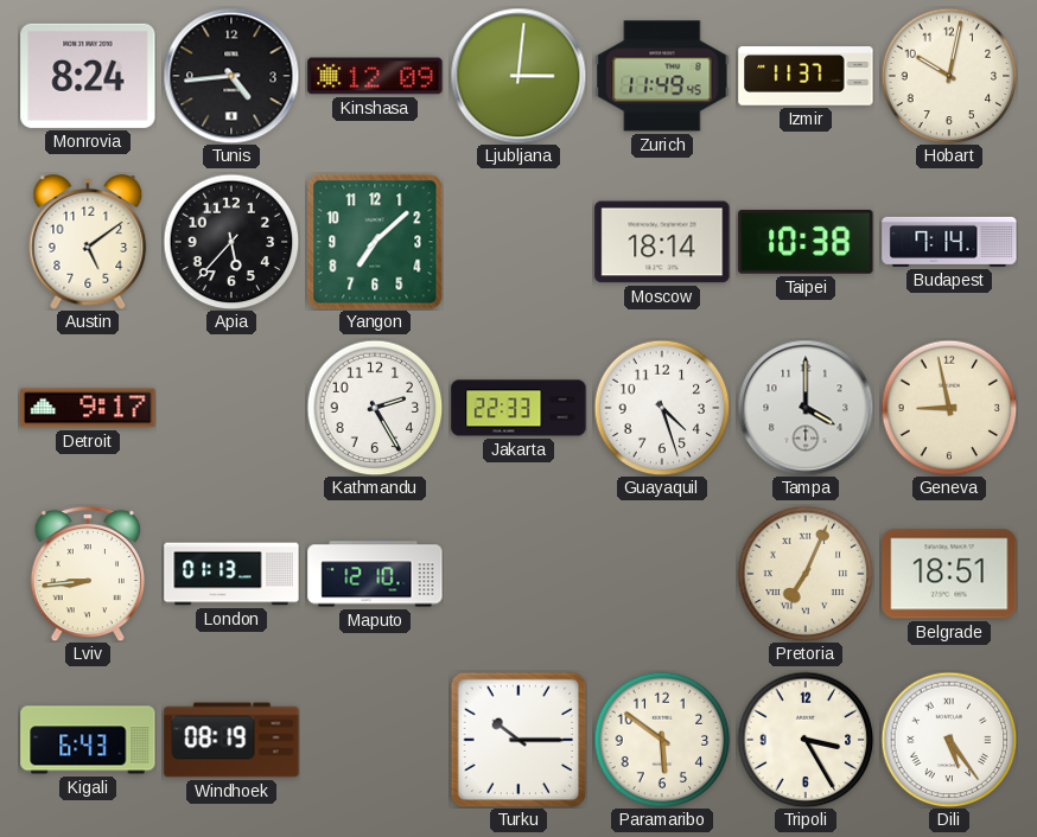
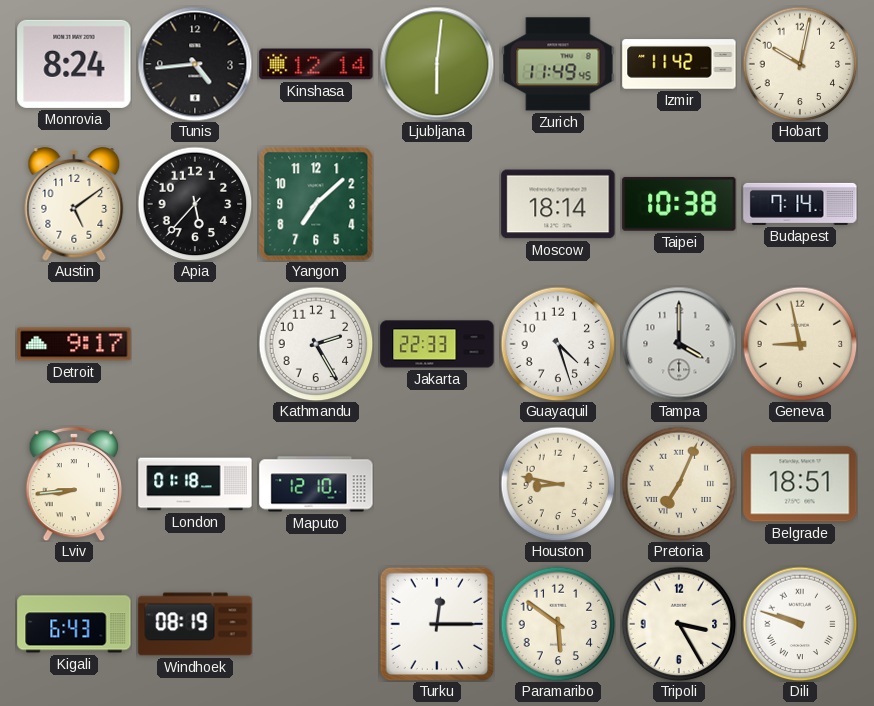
Kinshasa: 12:09 -> 12:14 (316, 64)
Ljubljana: 3:01 -> 6:01 (437, 64)
Izmir: 11:37 -> 11:42 (679, 64)
London: 01:13 -> 01:18 (195, 484)
Houston: none -> 8:47 (558, 484)
Turku: 10:15 -> 12:15 (437, 624)
Dili: 5:24 -> 9:48 (800, 624)
